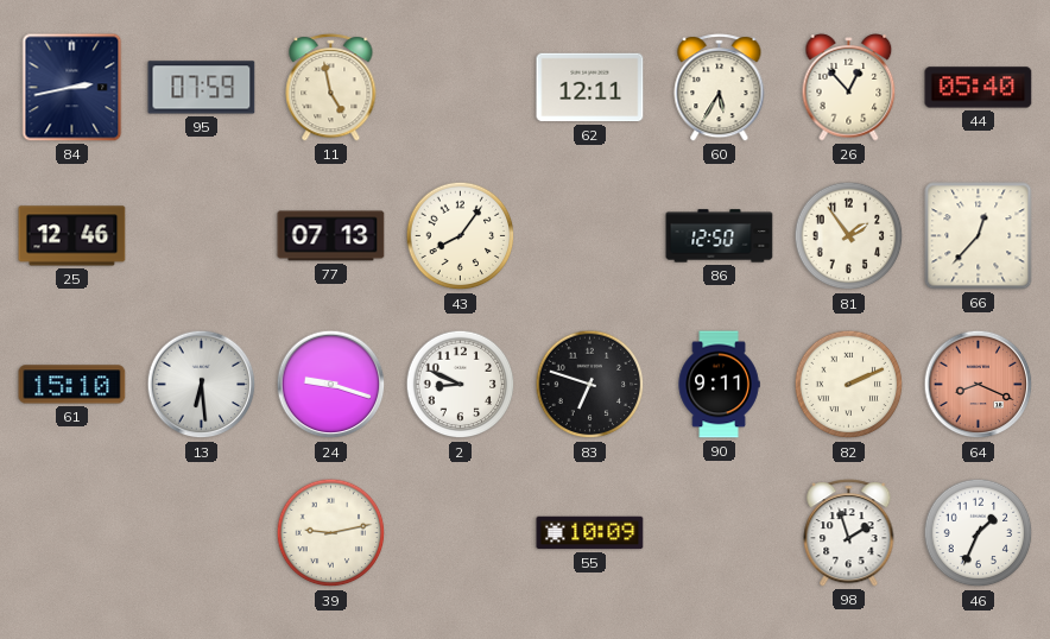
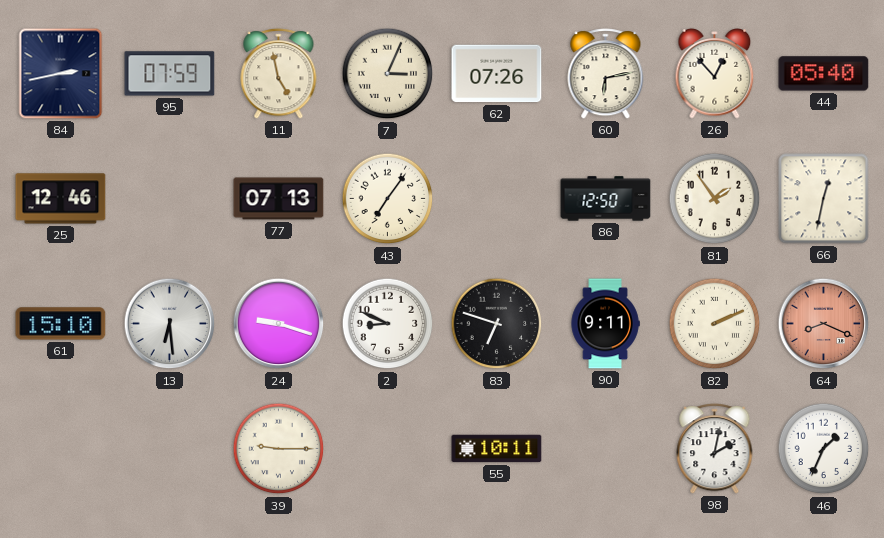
7: none -> 3:04 (388, 74)
62: 12:11 -> 07:26 (497, 74)
60: 5:35 -> 6:13 (606, 74)
43: 8:06 -> 7:06 (388, 199)
66: 12:37 -> 12:32 (824, 199)
39: 9:13 -> 9:15 (279, 449)
55: 10:09 -> 10:11 (497, 449)
98: 1:57 -> 2:02 (715, 449)
